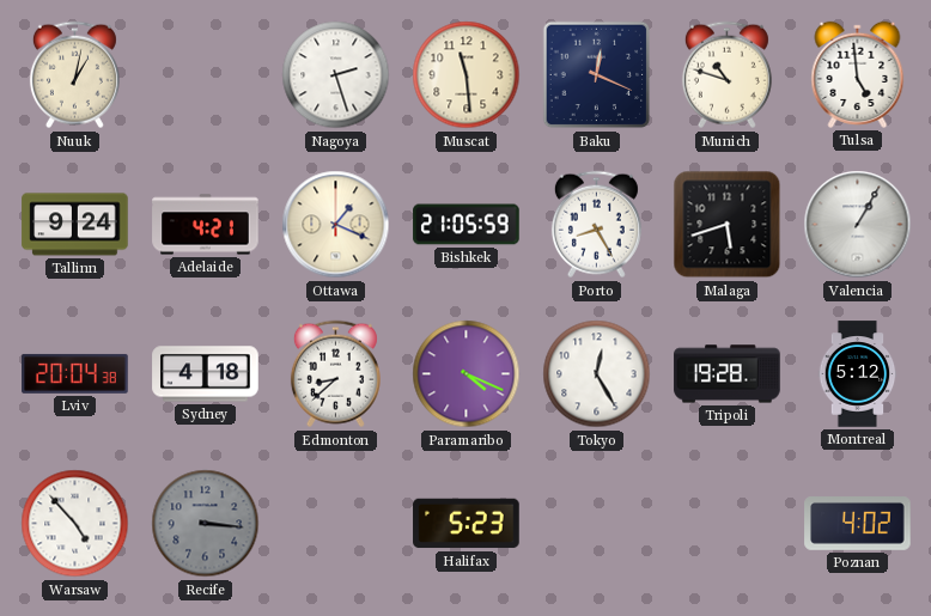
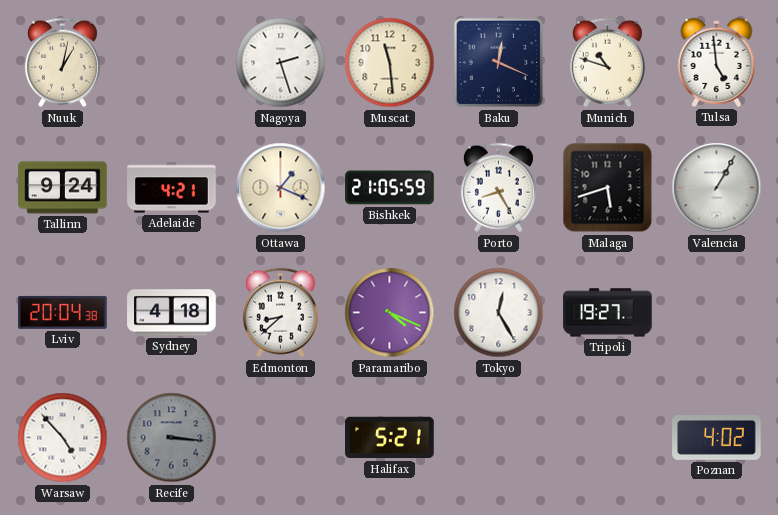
Tripoli: 19:28 -> 19:27 (608, 313)
Montreal: 5:12 -> none (858, 374)
Halifax: 5:23 -> 5:21 (390, 438)
